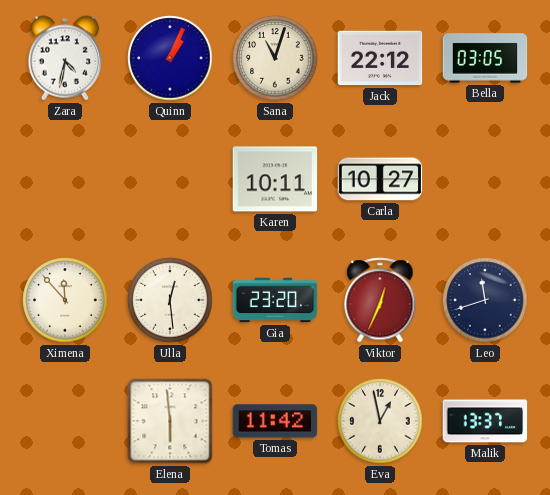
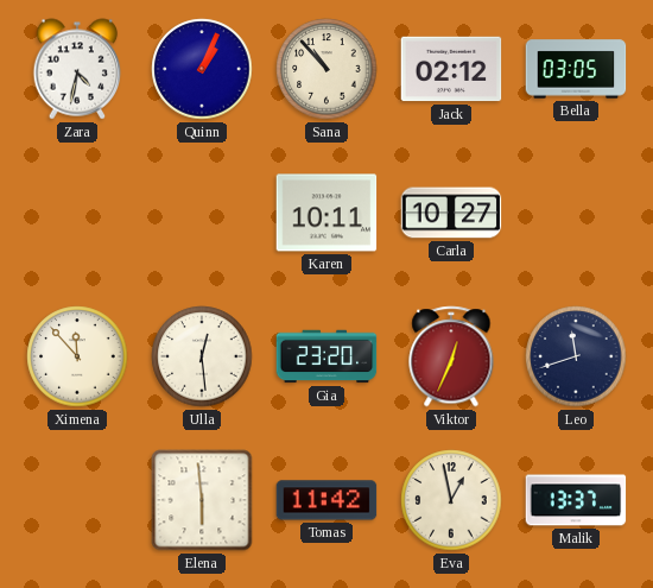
Sana: 11:03 -> 10:53 (326, 69)
Jack: 22:12 -> 02:12 (451, 69)
